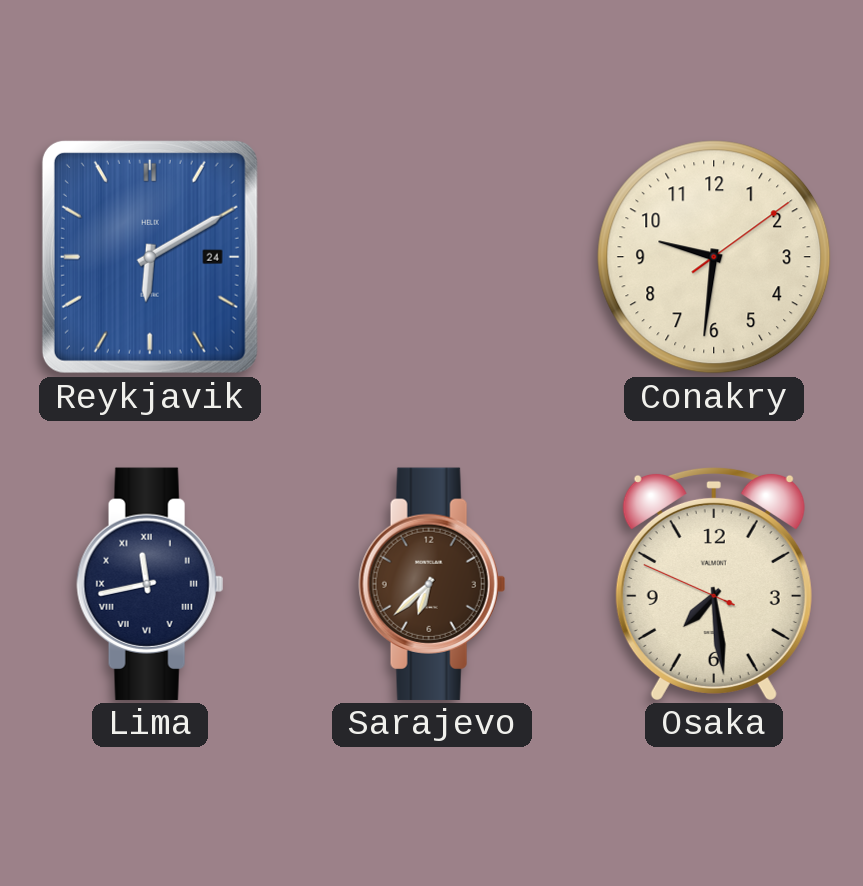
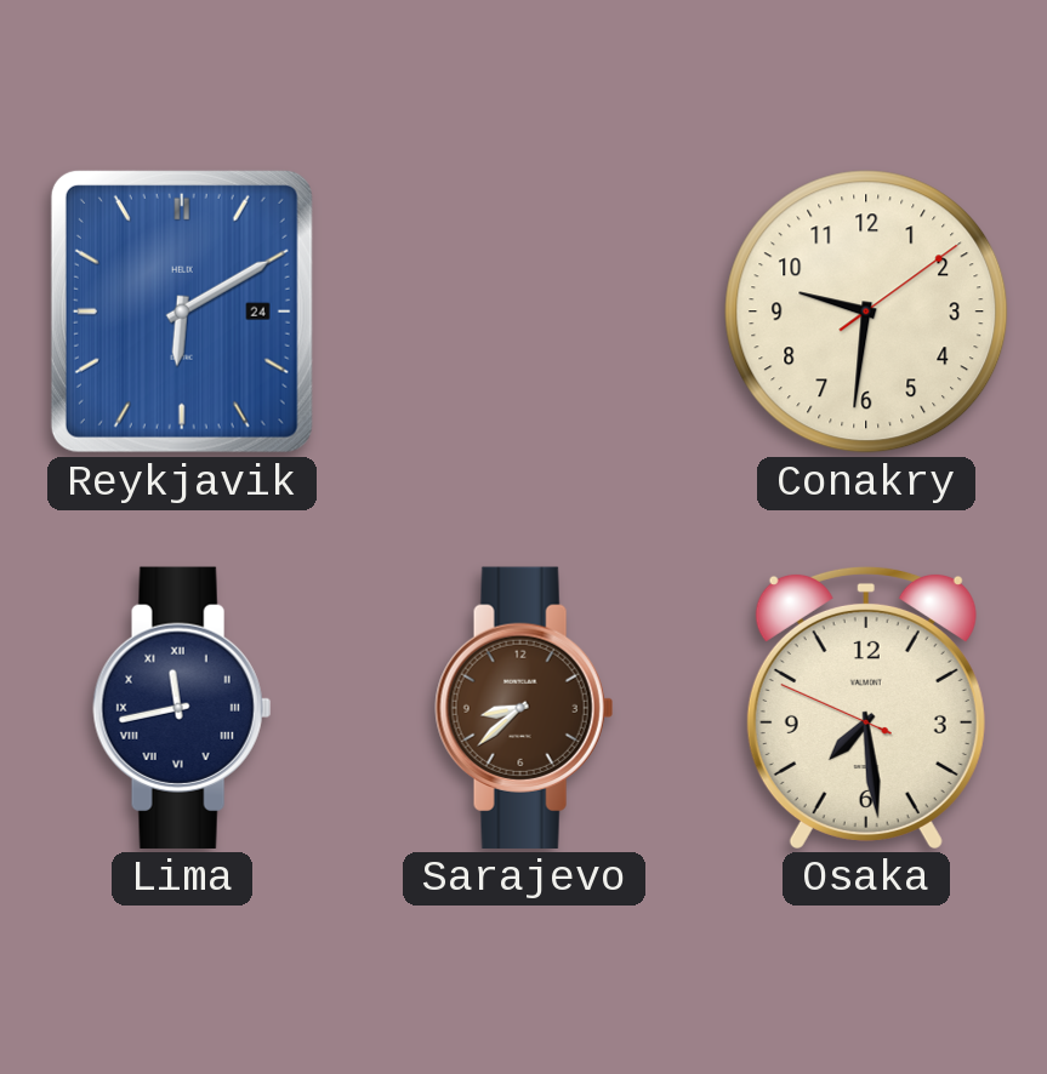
Sarajevo: 6:38 -> 8:38 (524, 708)
